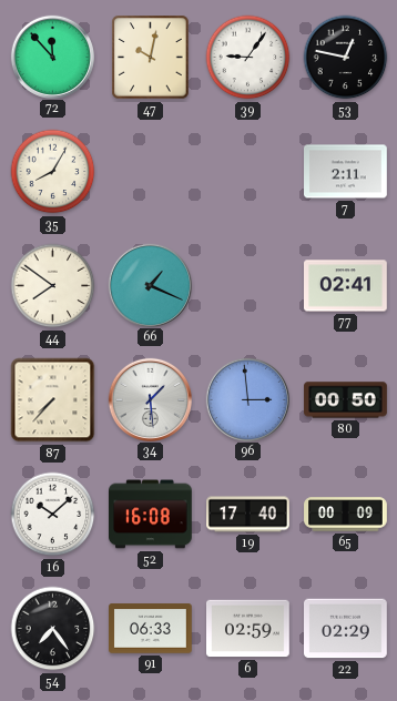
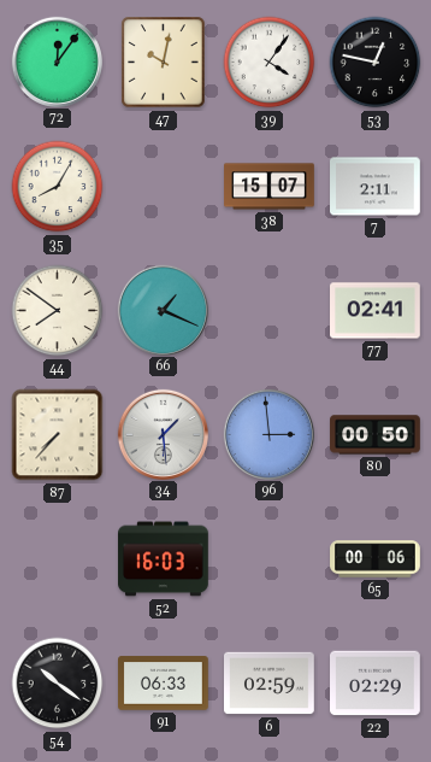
72: 11:53 -> 12:06 (57, 61)
39: 9:06 -> 4:06 (270, 63)
38: none -> 15:07 (270, 187)
16: 10:08 -> none (53, 515)
52: 16:08 -> 16:03 (164, 559)
19: 17:40 -> none (248, 515)
65: 00:09 -> 00:06 (376, 559)
54: 7:24 -> 10:21 (58, 684)
